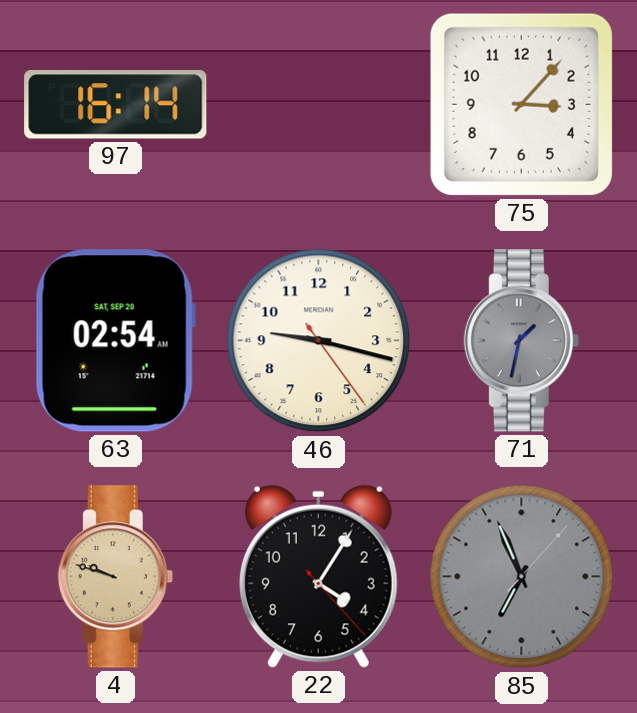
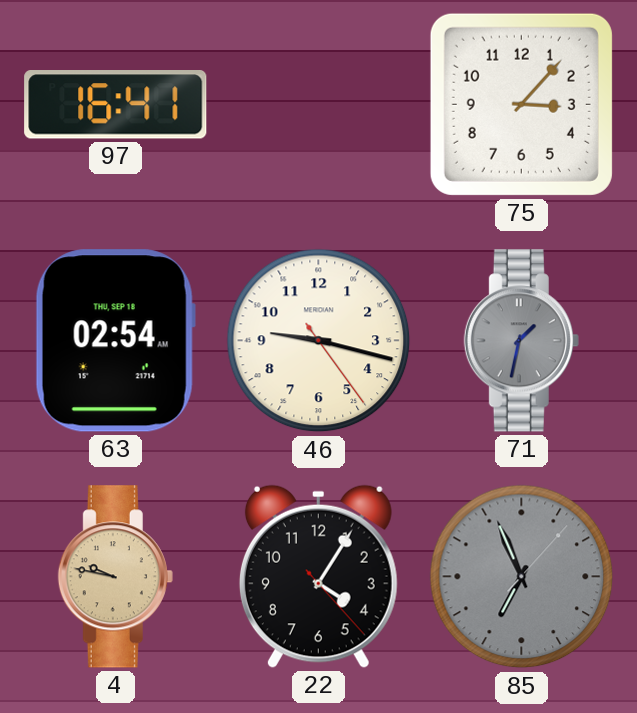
97: 16:14 -> 16:41 (116, 105)
63 date: SAT, SEP 20 -> THU, SEP 18 (115, 341)
4: 9:48 -> 9:47 (115, 577)
